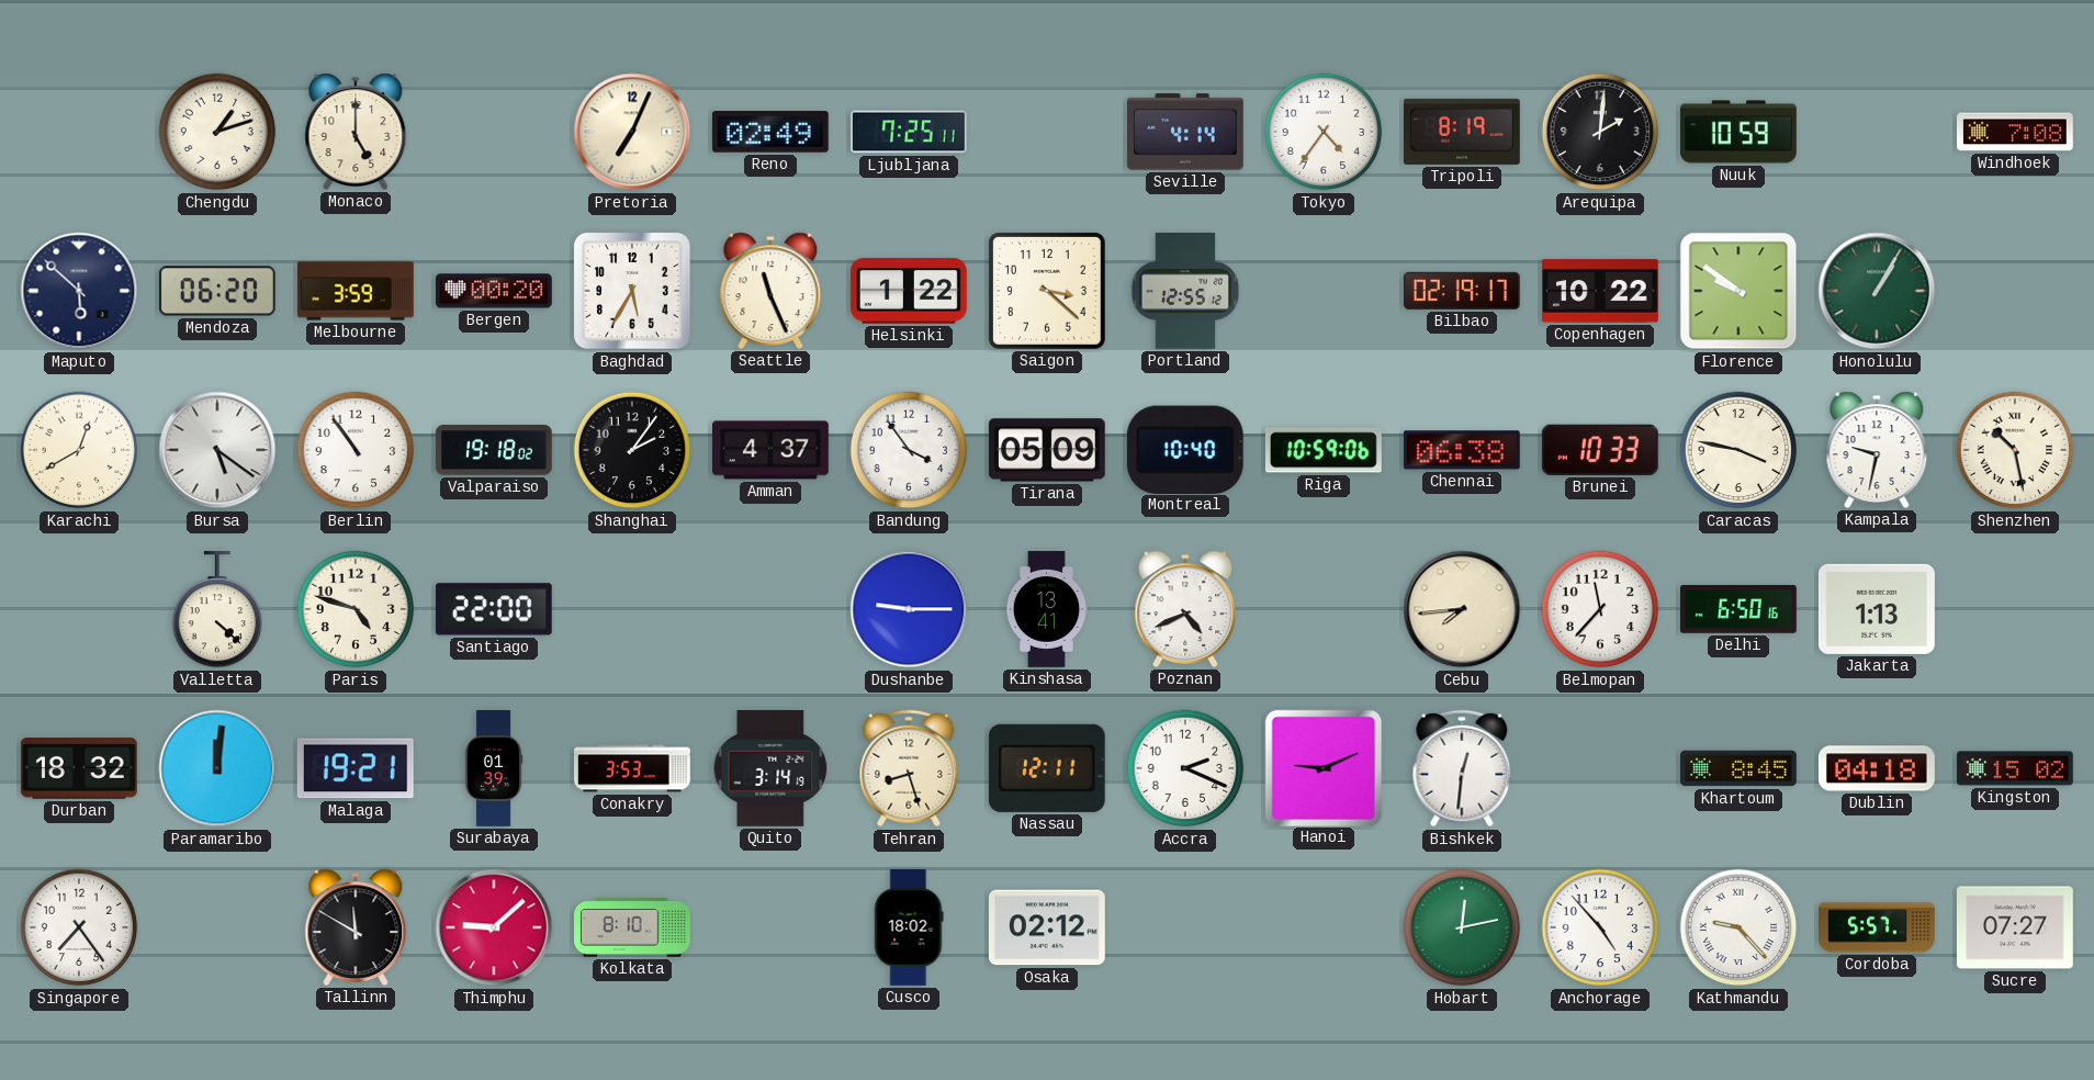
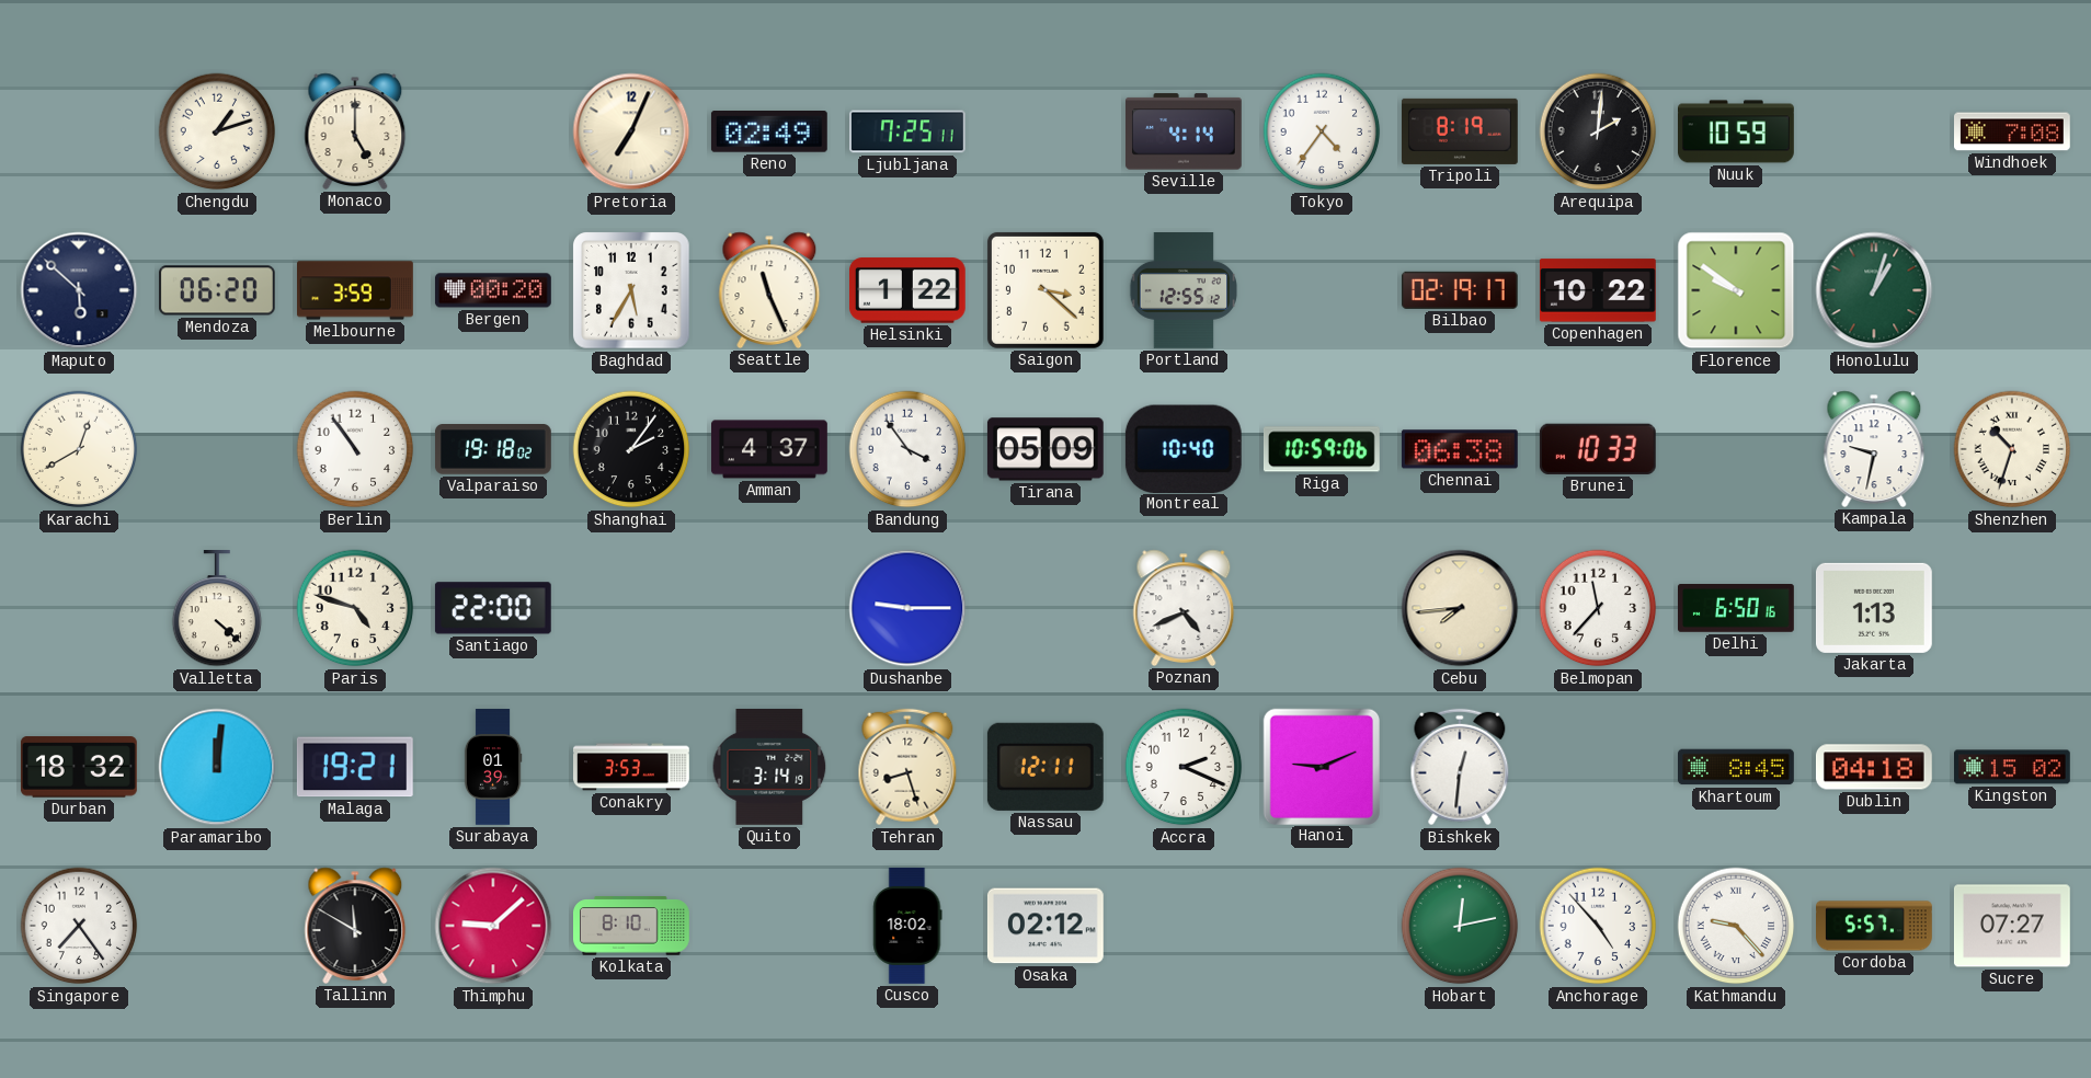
Honolulu: 1:05 -> 1:03 (1874, 290)
Bursa: 5:21 -> none (217, 450)
Caracas: 3:47 -> none (1738, 450)
Shenzhen: 10:28 -> 10:33 (2012, 449)
Kinshasa: 13:41 -> none (1046, 610)
